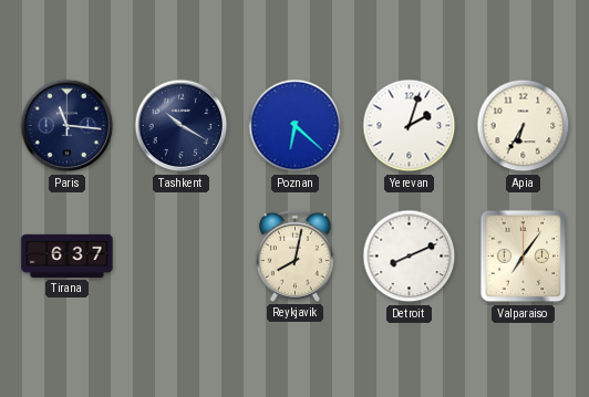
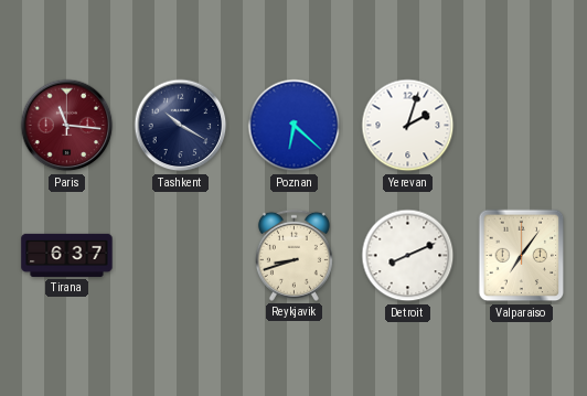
Paris dial: navy -> burgundy (67, 126)
Apia: 6:35 -> none (524, 126)
Reykjavik: 8:02 -> 8:42 (293, 255)
